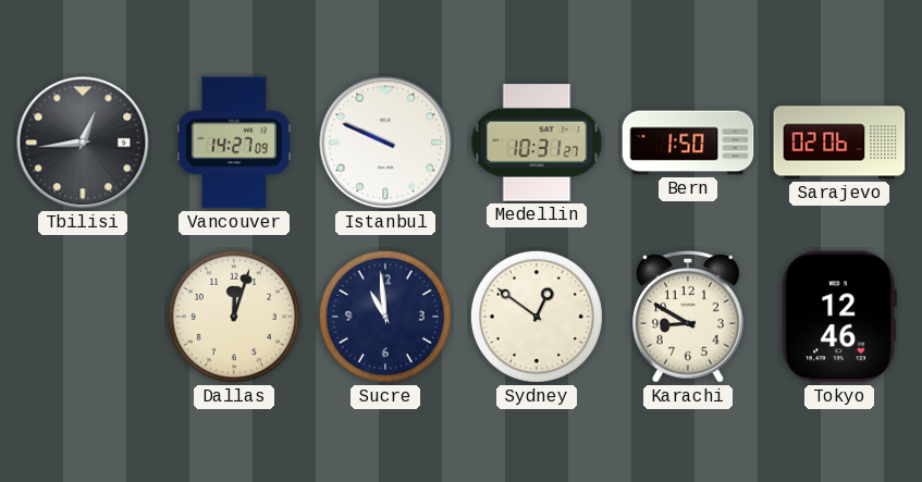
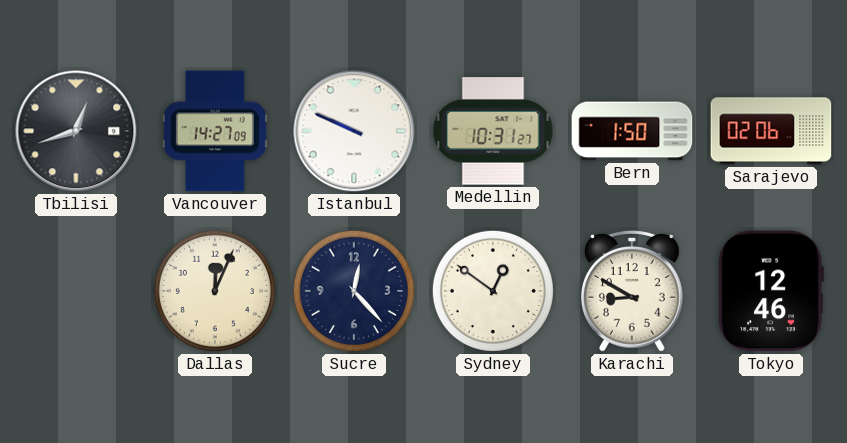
Tbilisi: 12:44 -> 12:42 (76, 131)
Dallas: 12:03 -> 12:04 (215, 291)
Sucre: 10:59 -> 12:23 (354, 291)
